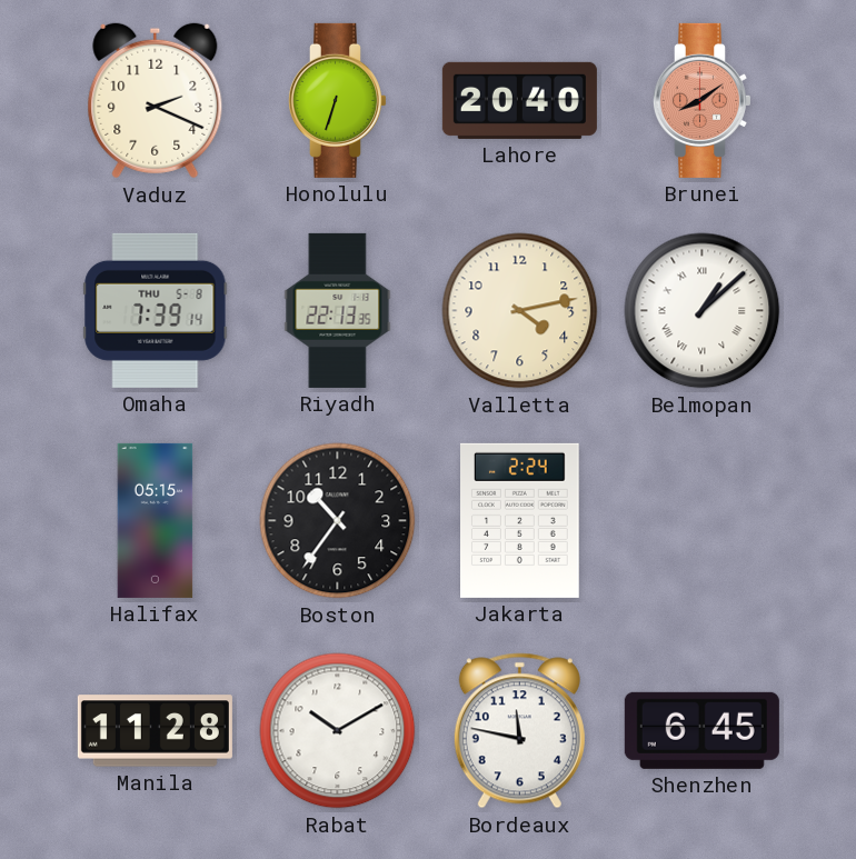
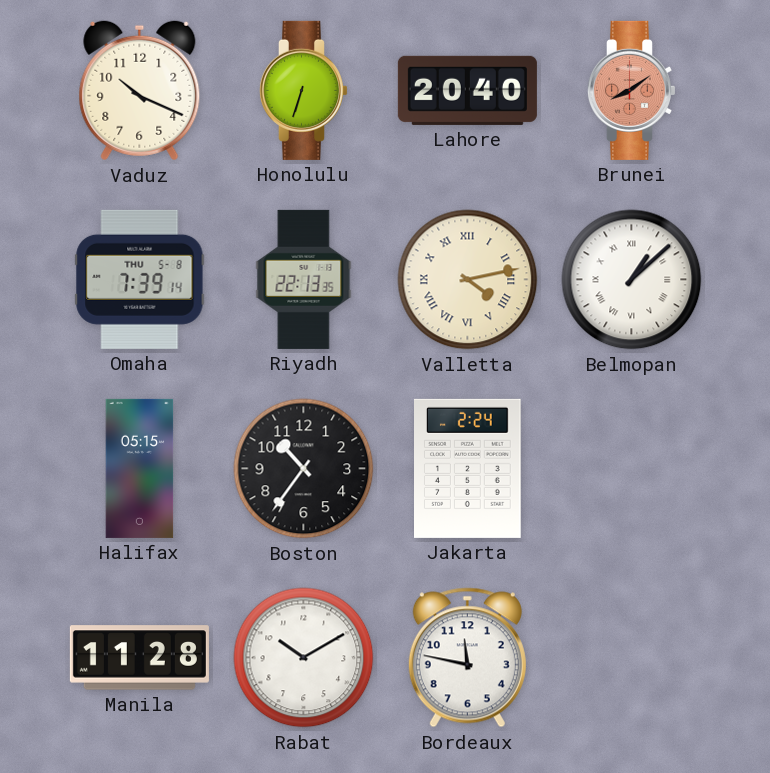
Vaduz: 2:19 -> 10:19 (140, 91)
Valletta numerals: Arabic -> Roman (468, 280)
Shenzhen: 6:45 -> none (701, 730)
